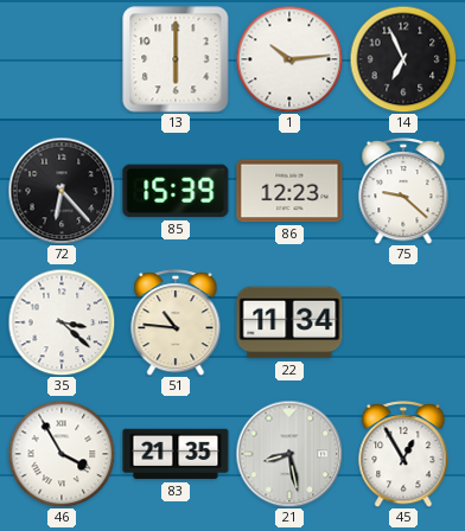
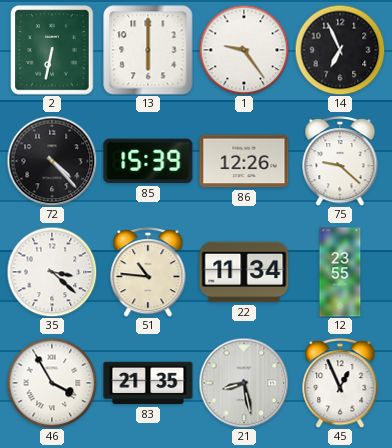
2: none -> 6:32 (52, 50)
1: 10:14 -> 9:24 (244, 50)
72: 6:23 -> 4:23 (52, 161)
86: 12:23 -> 12:26 (244, 161)
12: none -> 23:55 (340, 272)
45: 12:55 -> 12:56 (340, 383)
